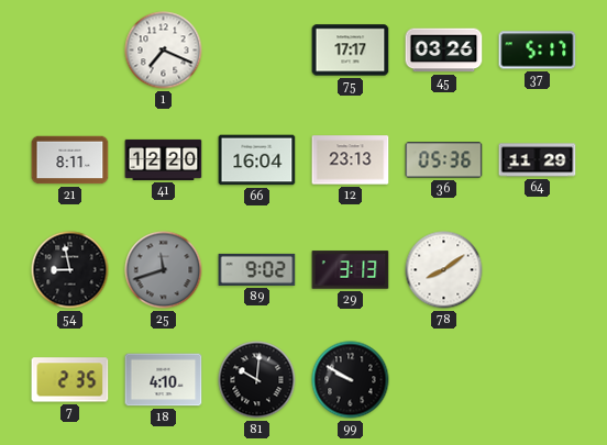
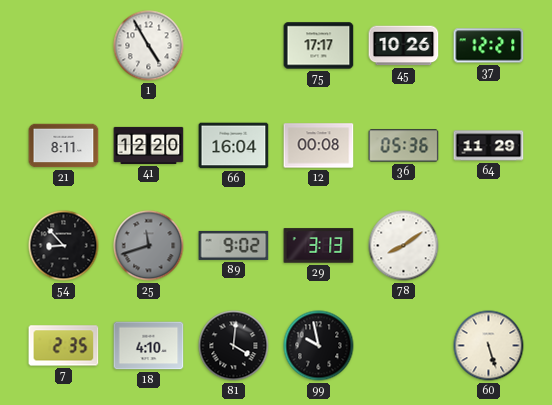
1: 7:19 -> 4:55 (149, 46)
45: 03:26 -> 10:26 (404, 46)
37: 5:17 -> 12:21 (489, 46)
12: 23:13 -> 00:08 (319, 146)
54: 8:58 -> 8:53 (64, 246)
81: 10:01 -> 4:01 (234, 346)
99: 9:50 -> 9:58 (319, 346)
60: none -> 5:27 (489, 346)
